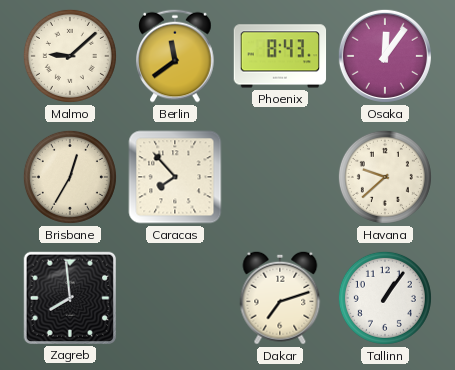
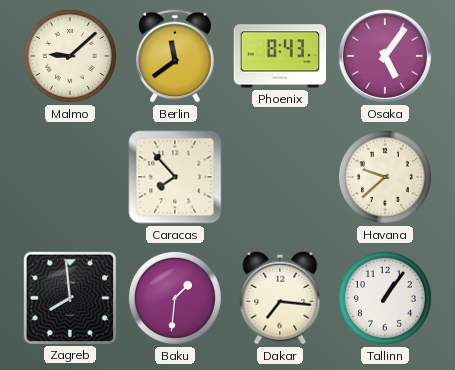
Osaka: 12:06 -> 5:06 (385, 56)
Brisbane: 12:35 -> none (70, 177)
Baku: none -> 1:31 (175, 298)
Dakar: 7:12 -> 7:16 (280, 298)
